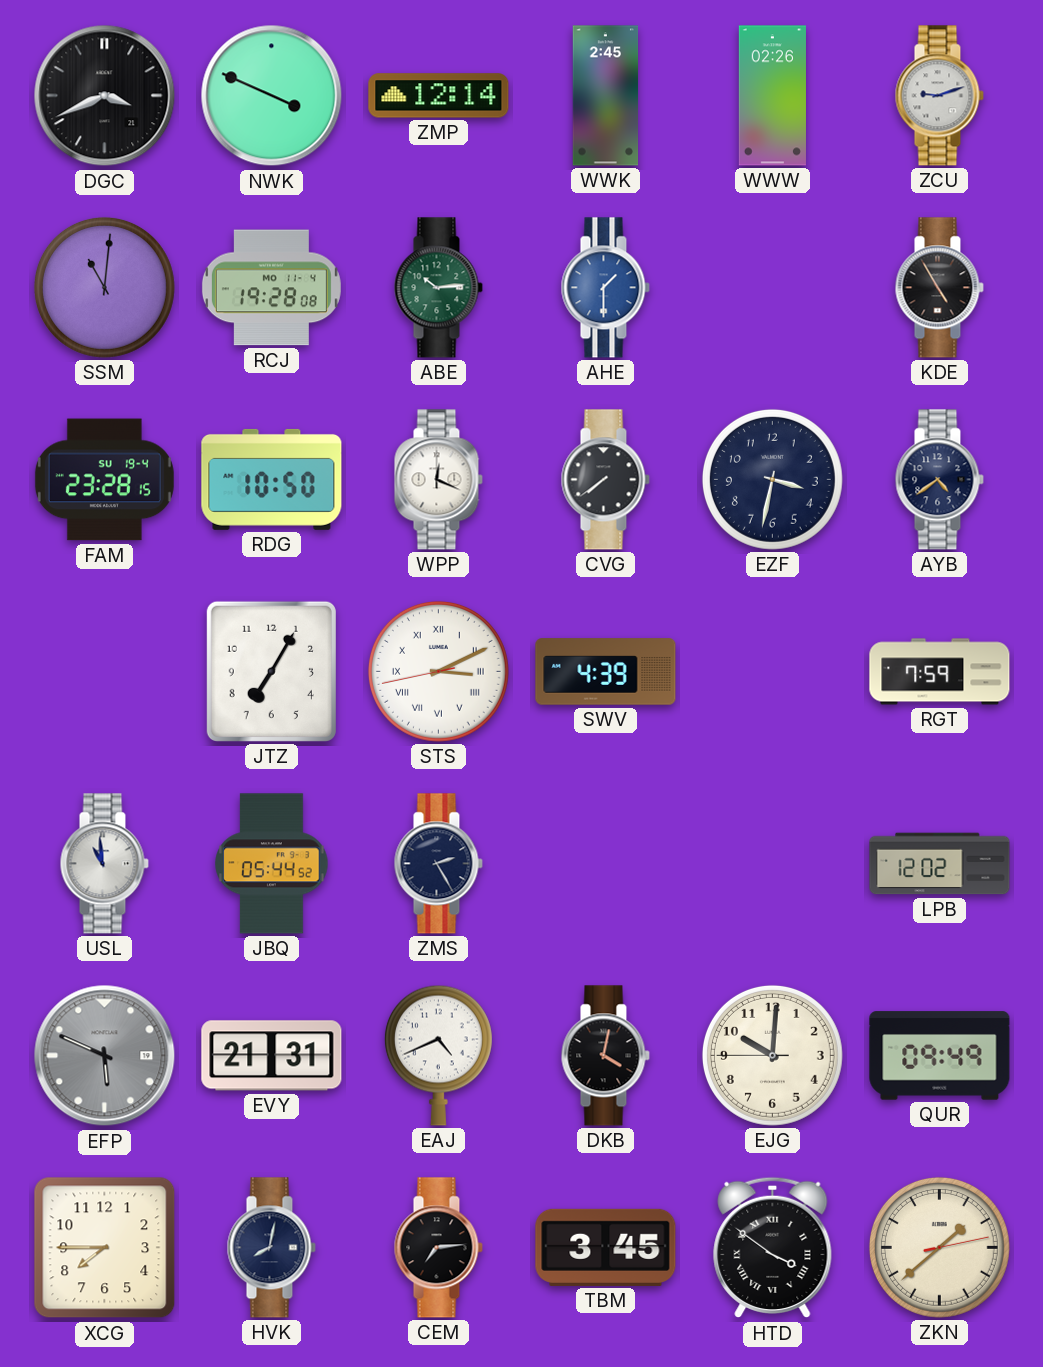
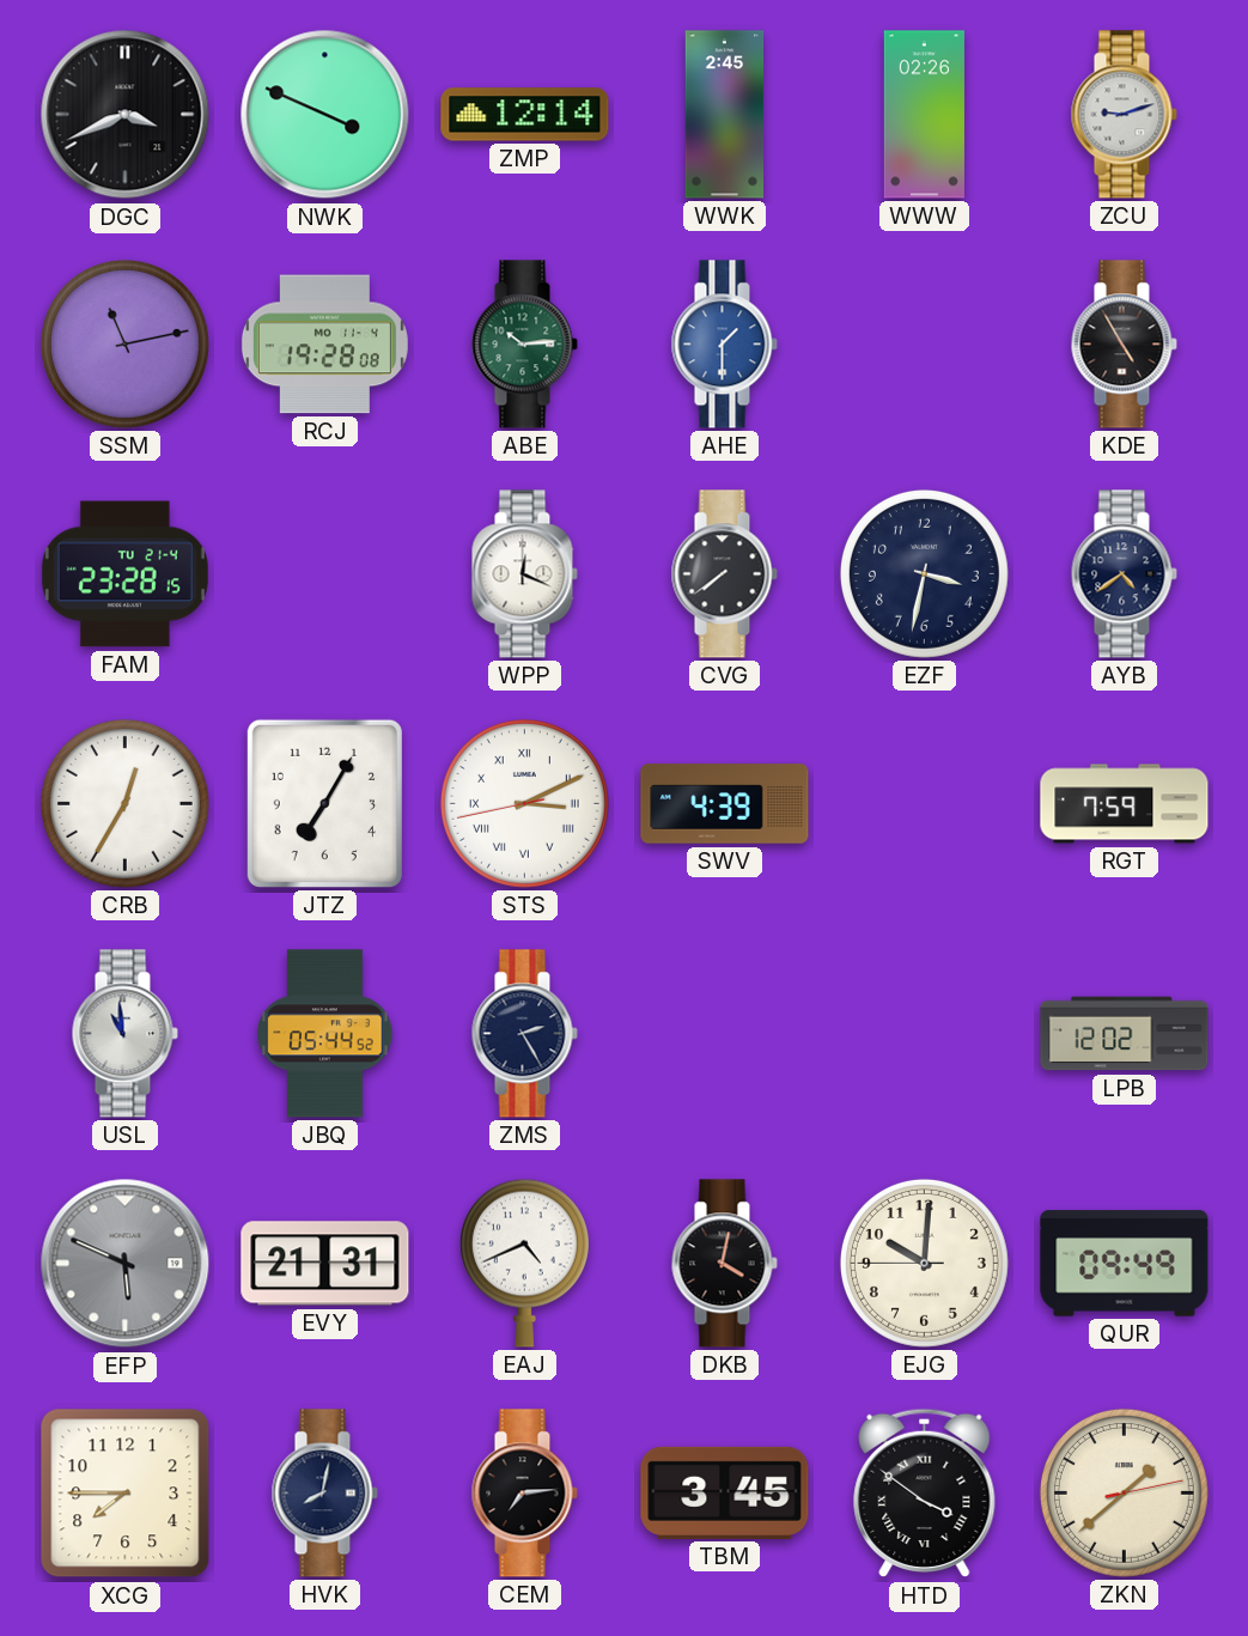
SSM: 11:01 -> 11:13 (124, 343)
FAM date: SU 19-4 -> TU 21-4 (124, 574)
RDG: 10:50 -> none (272, 479)
CRB: none -> 12:35 (124, 803)
